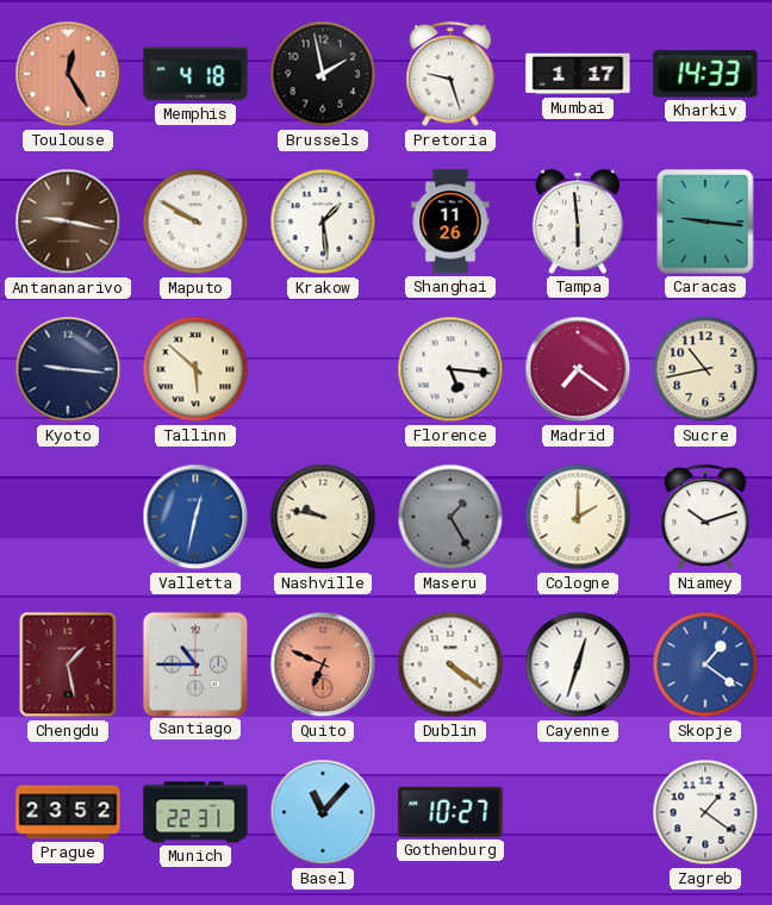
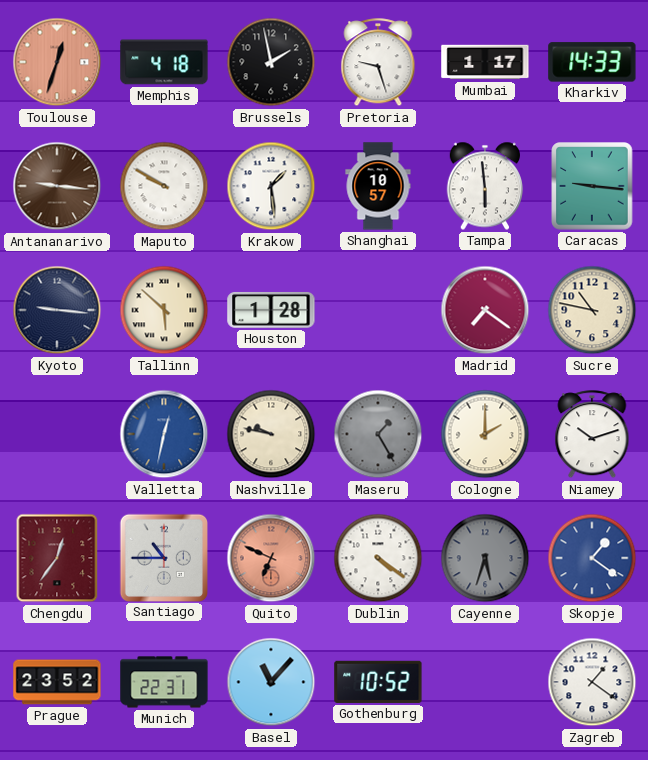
Toulouse: 12:25 -> 12:33 (57, 62)
Antananarivo: 9:17 -> 9:16 (57, 186)
Shanghai: 11:26 -> 10:57 (378, 186)
Houston: none -> 1:28 (271, 310)
Florence: 5:16 -> none (450, 369)
Sucre: 10:43 -> 10:47 (592, 310)
Chengdu: 1:28 -> 12:36 (57, 558)
Cayenne: 12:33 -> 5:33 (485, 558)
Cayenne dial: white -> grey (485, 558)
Gothenburg: 10:27 -> 10:52 (378, 682)
